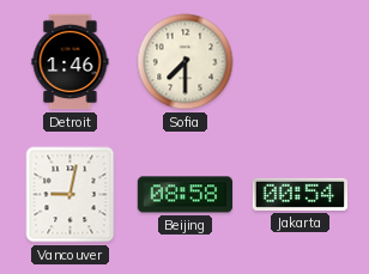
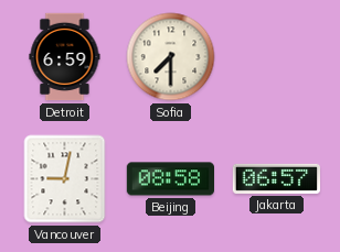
Detroit: 1:46 -> 6:59 (65, 57)
Jakarta: 00:54 -> 06:57 (276, 178)
